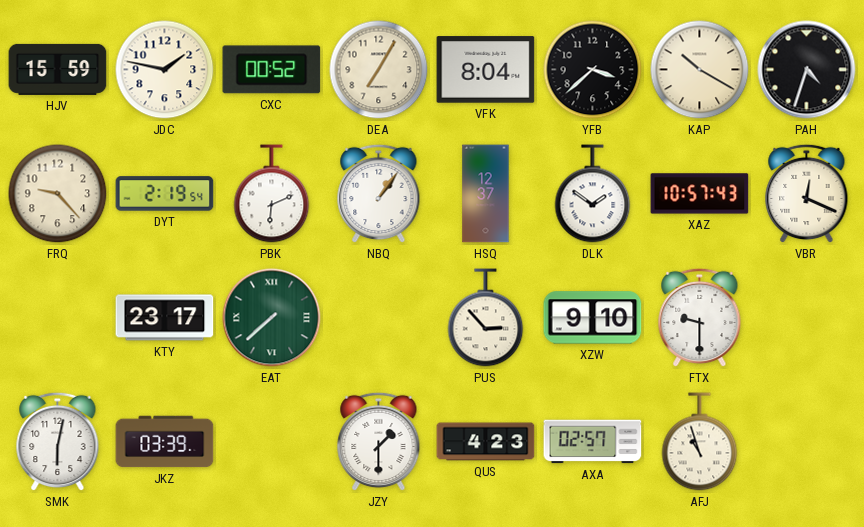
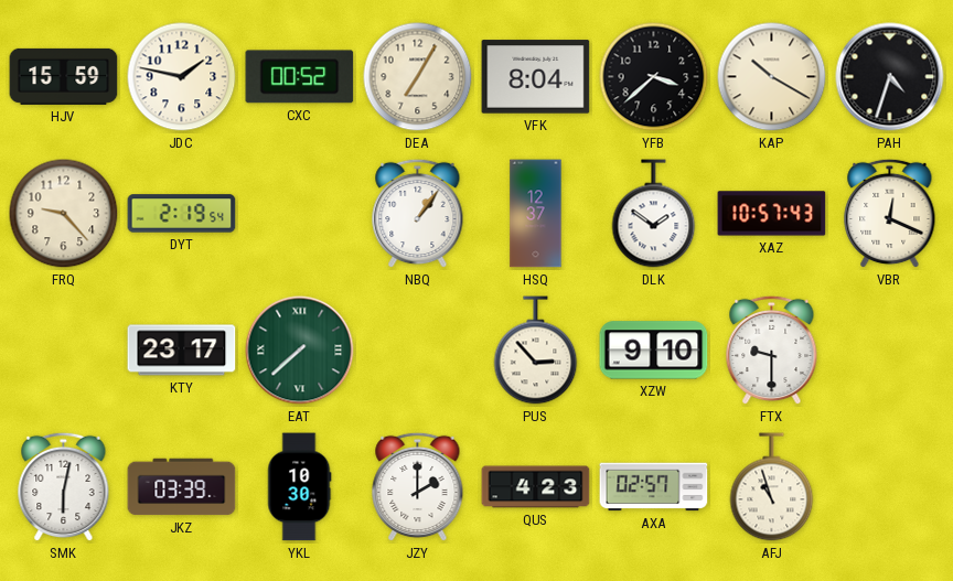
PBK: 6:11 -> none (272, 194)
YKL: none -> 10:30 (299, 487)
JZY: 1:30 -> 2:00 (418, 487)
